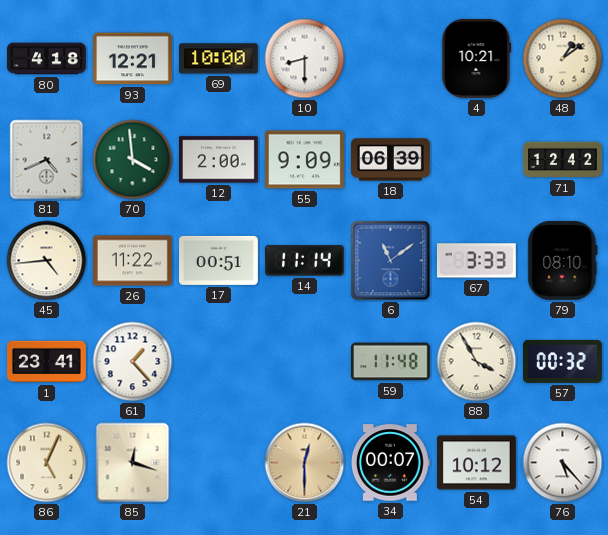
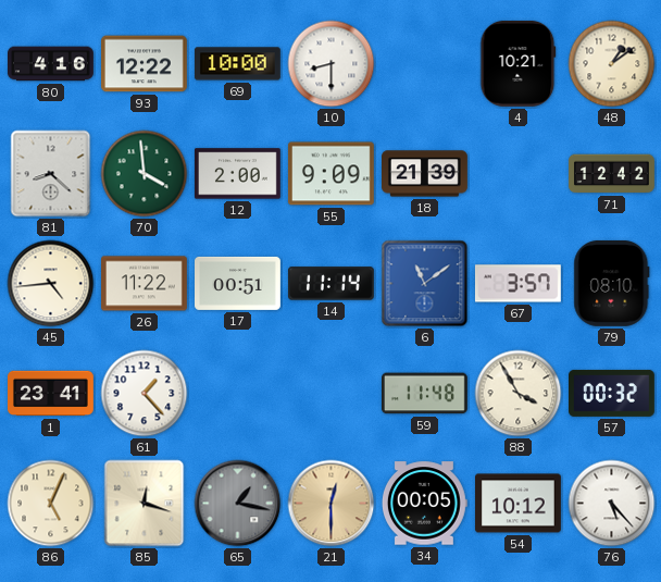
80: 4:18 -> 4:16 (51, 64)
93: 12:21 -> 12:22 (145, 64)
81: 4:41 -> 8:22 (51, 174)
18: 06:39 -> 21:39 (425, 174)
67: 3:33 -> 3:57 (517, 284)
65: none -> 1:17 (238, 504)
34: 00:07 -> 00:05 (424, 504)
